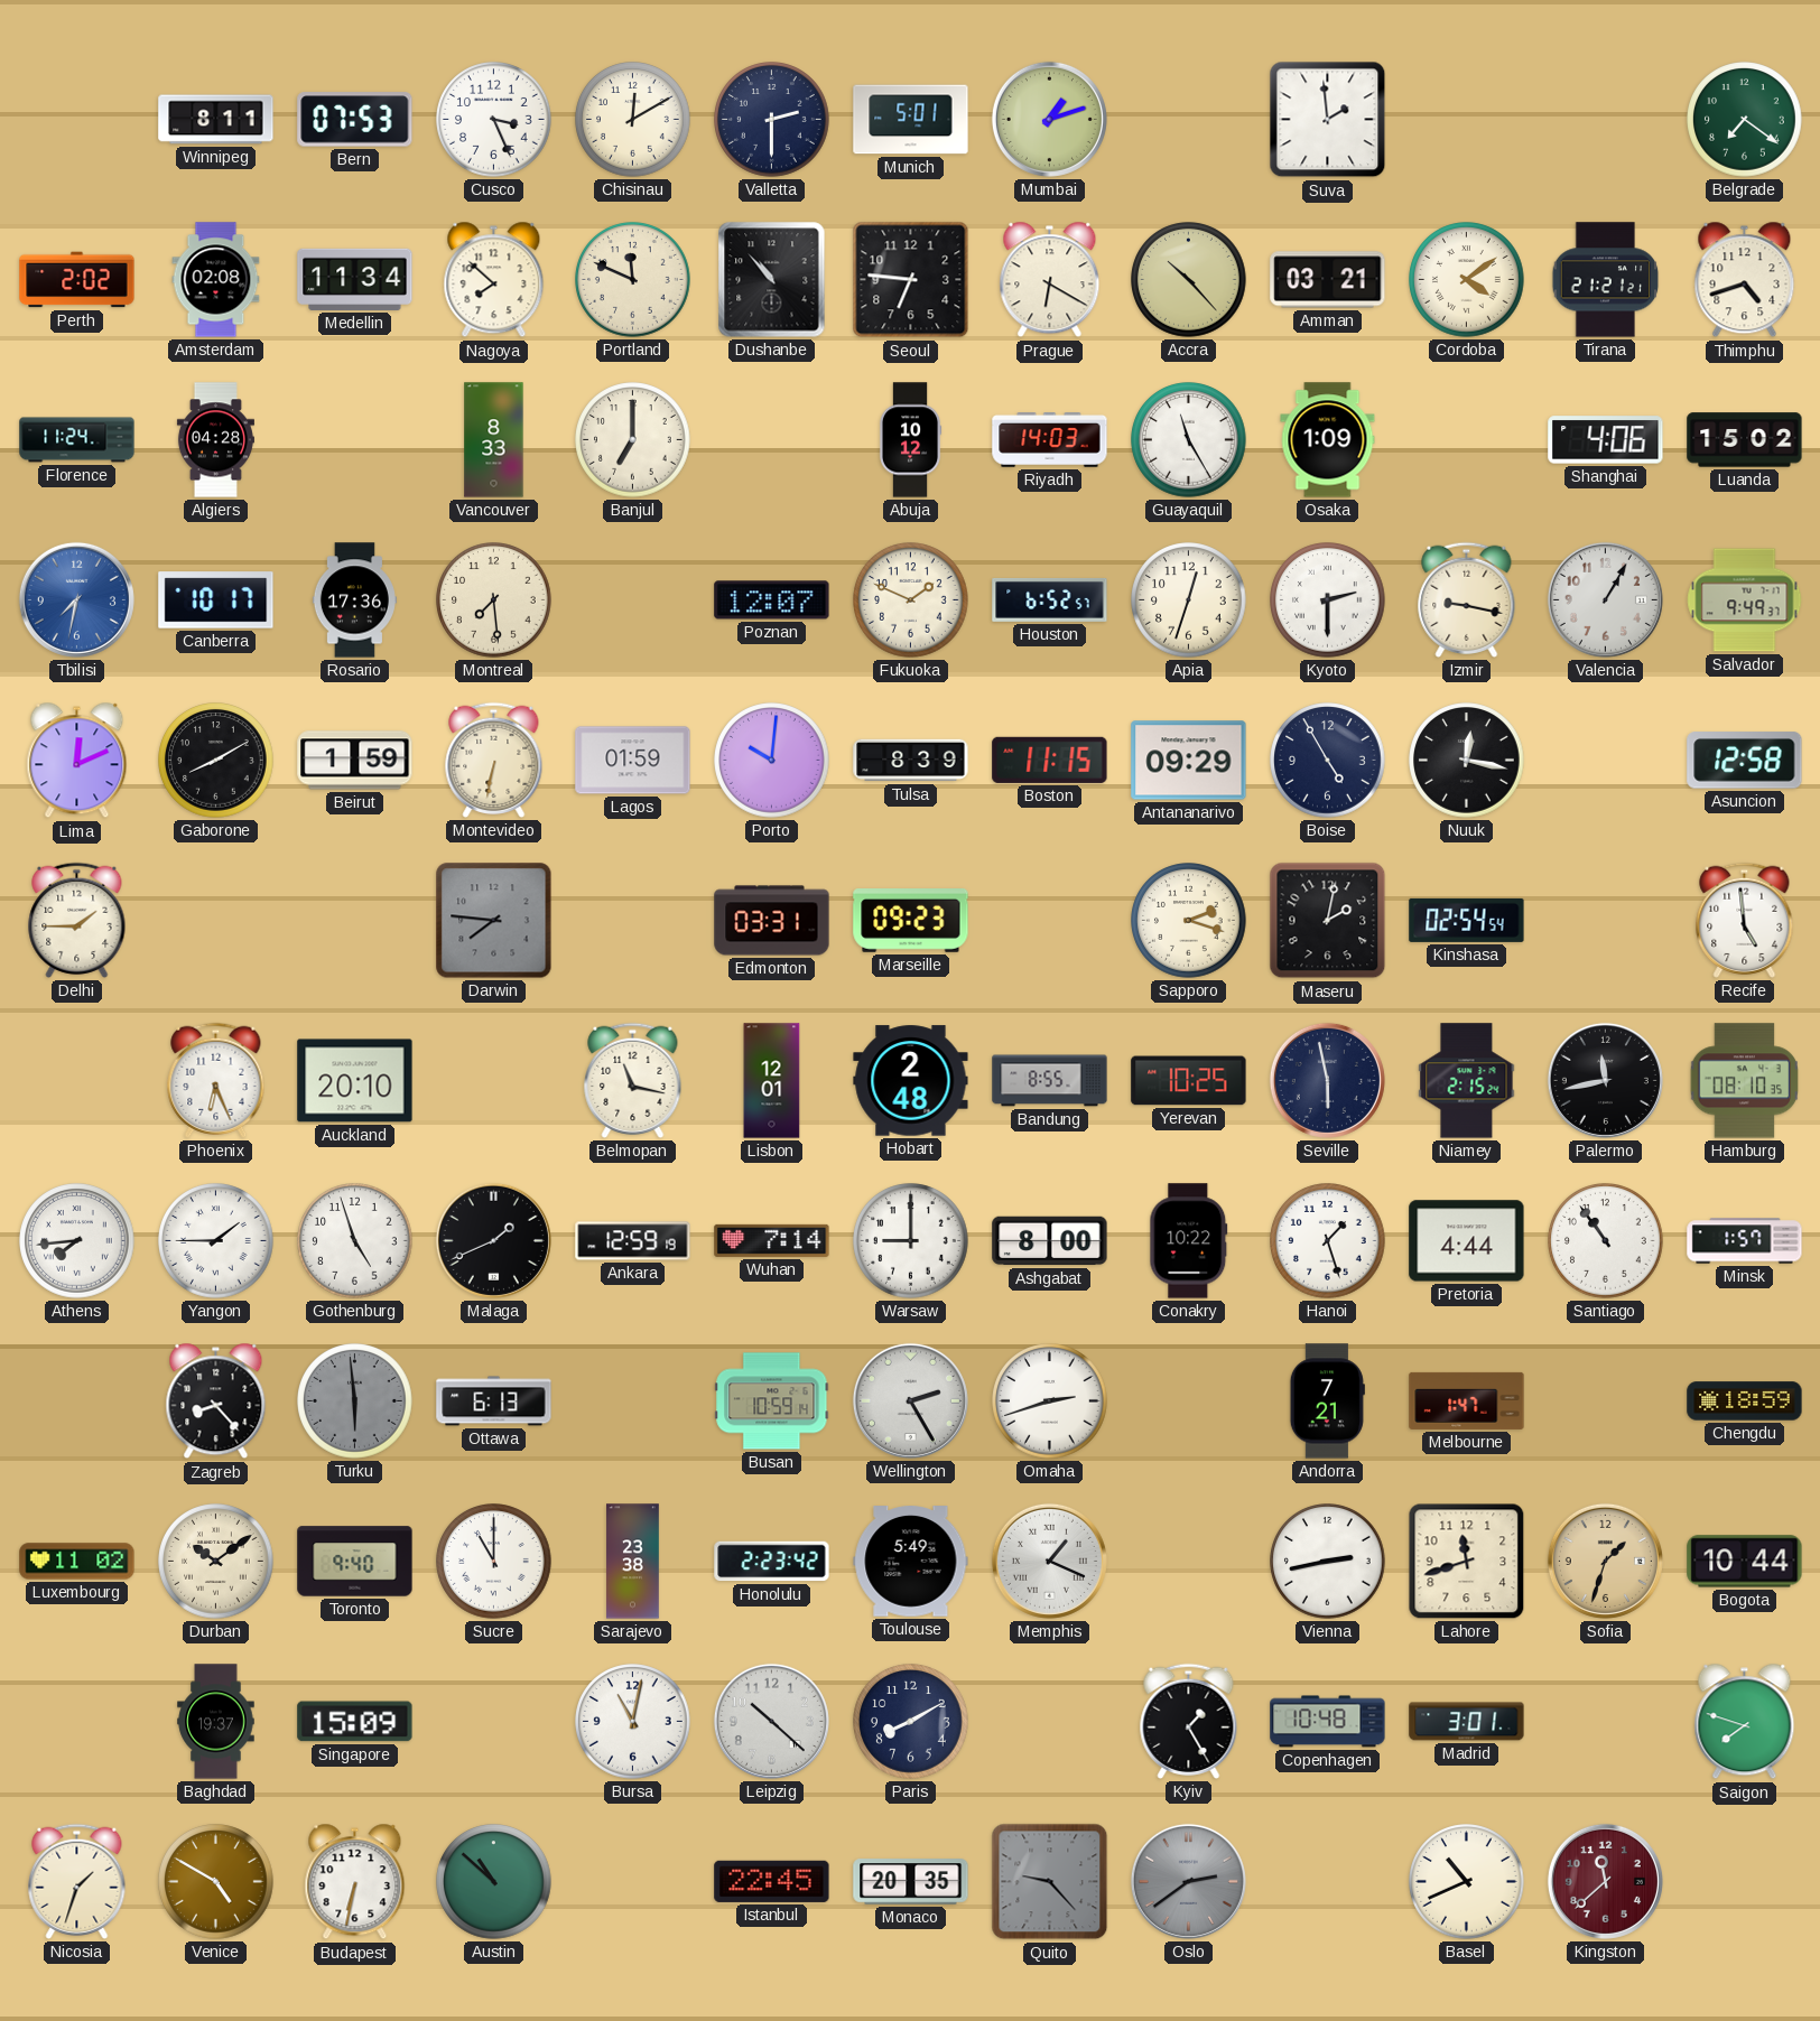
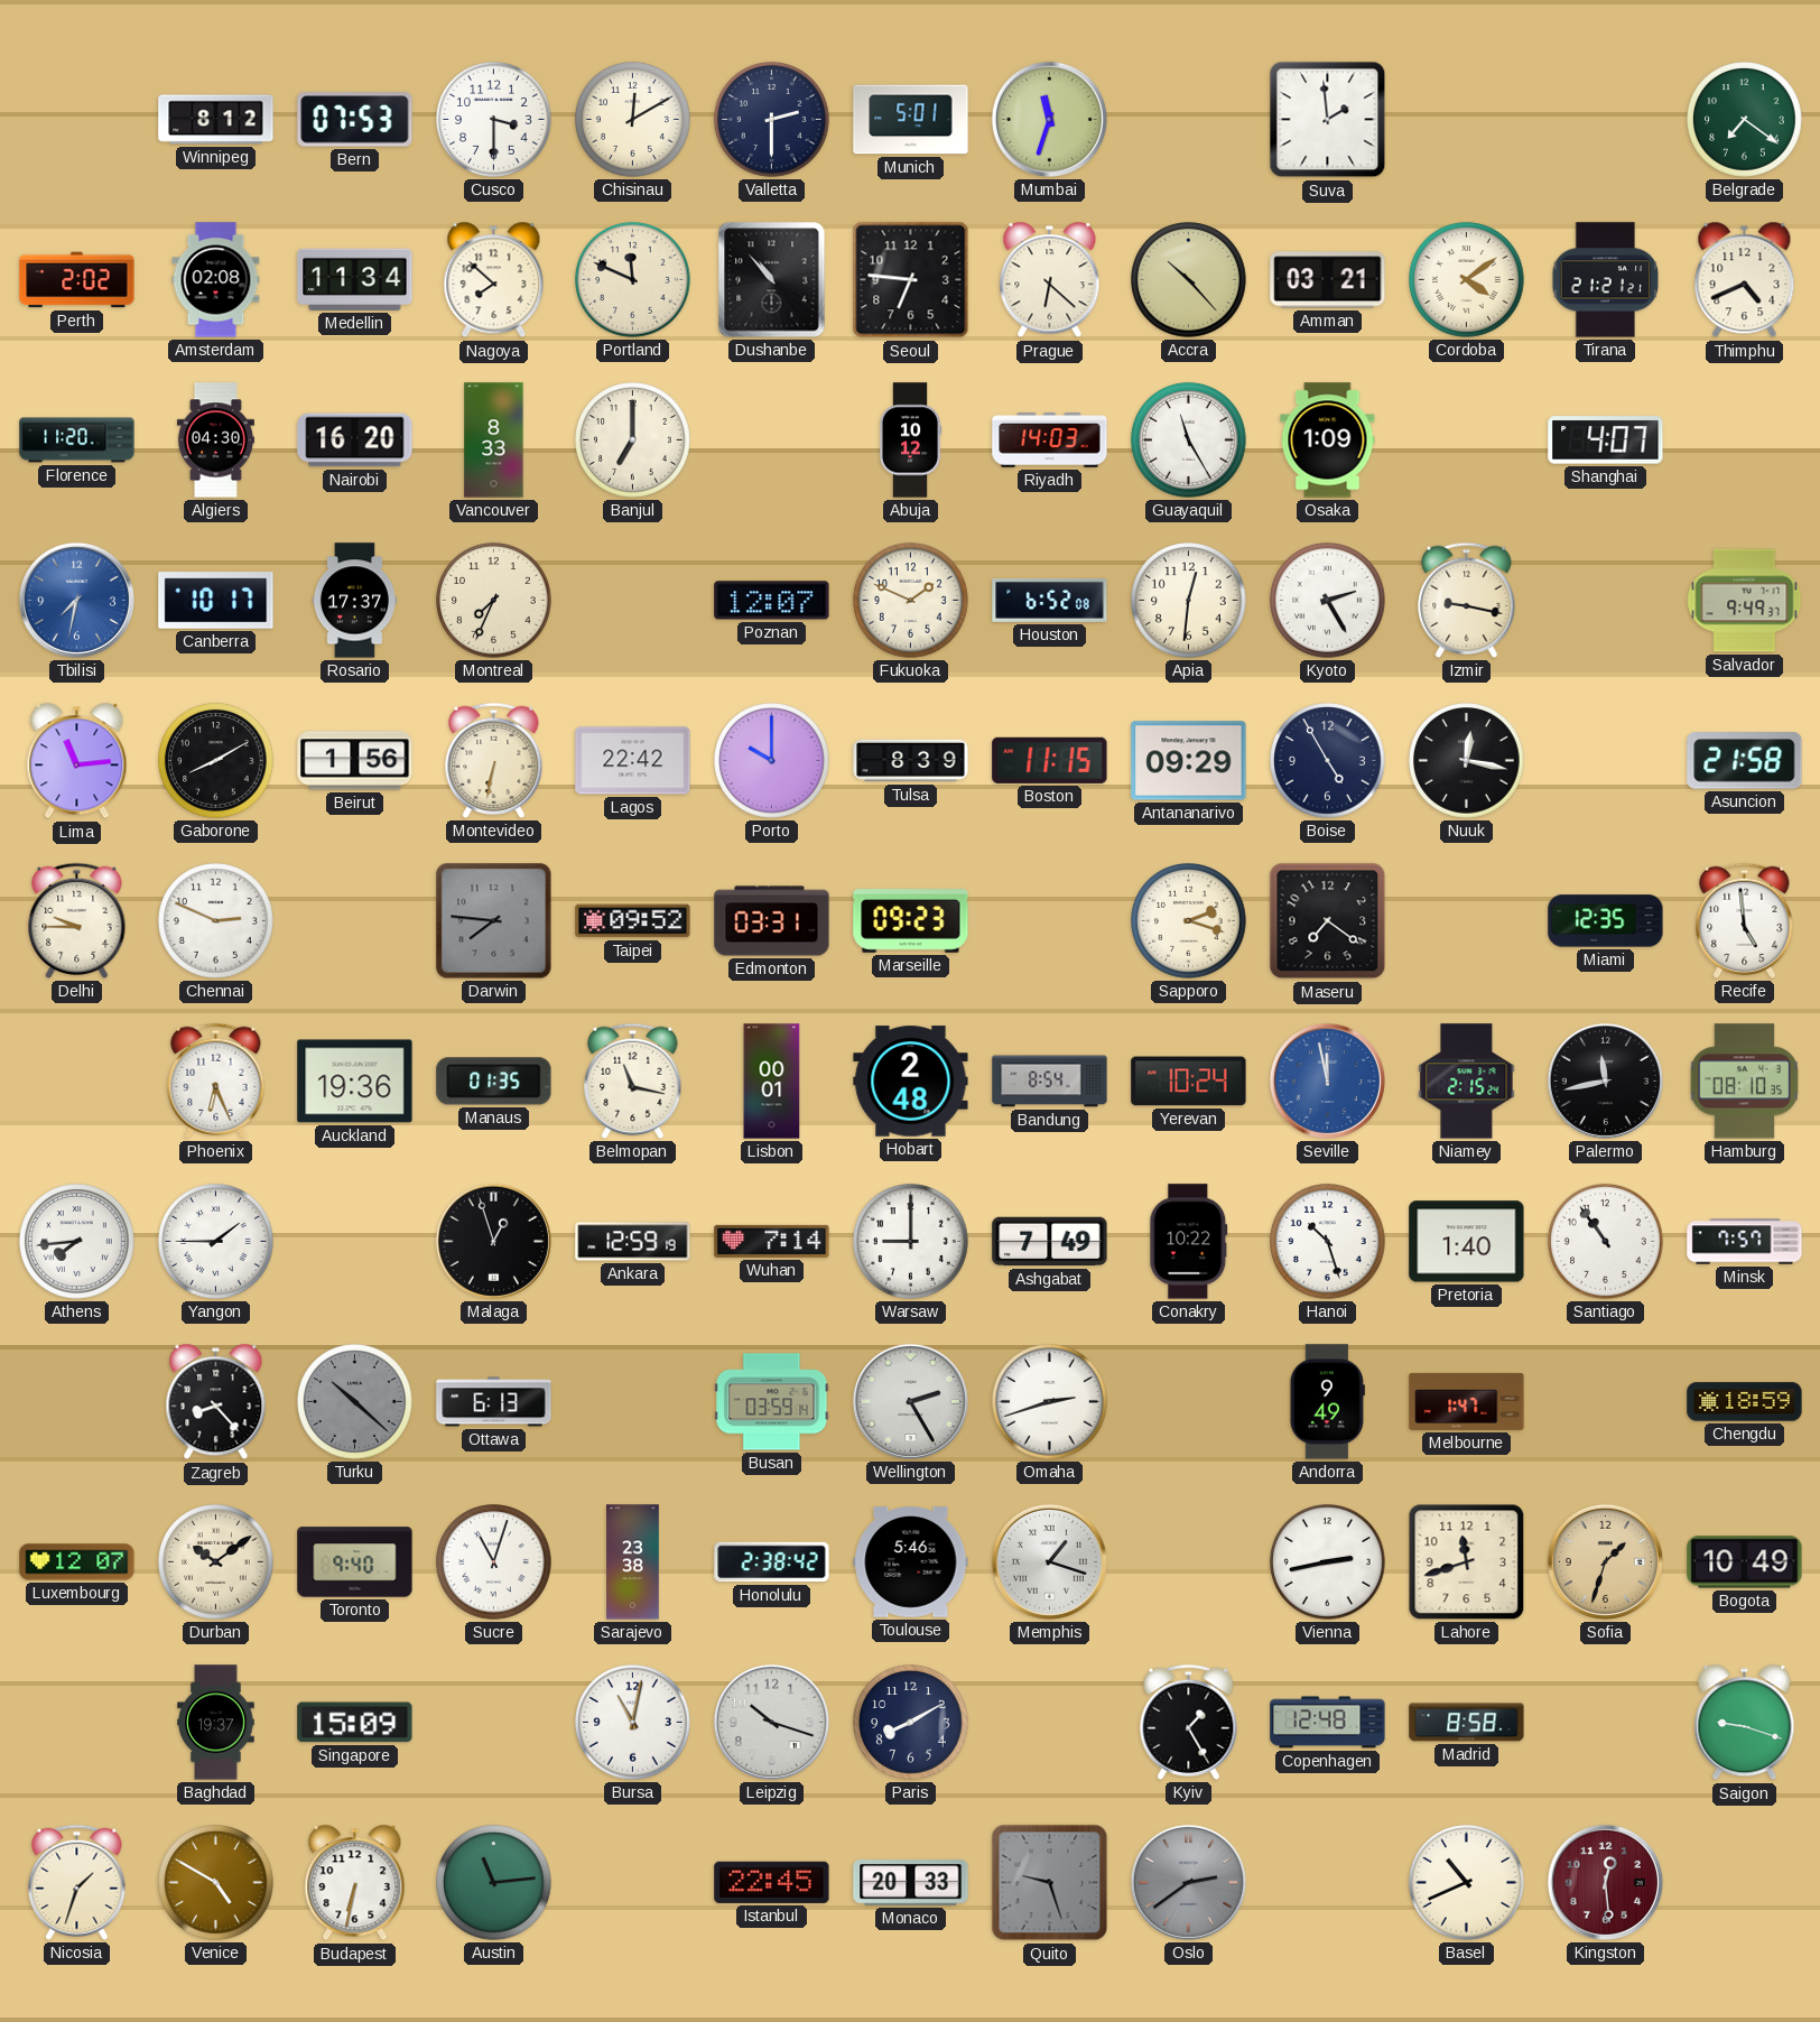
Winnipeg: 8:11 -> 8:12 (216, 120)
Cusco: 3:26 -> 3:30 (494, 120)
Mumbai: 1:12 -> 11:33 (1049, 119)
Prague: 6:20 -> 6:22 (1050, 280)
Thimphu: 4:42 -> 4:41 (1745, 280)
Florence: 11:24 -> 11:20 (77, 440)
Algiers: 04:28 -> 04:30 (215, 440)
Nairobi: none -> 16:20 (355, 440)
Shanghai: 4:06 -> 4:07 (1606, 440)
Luanda: 15:02 -> none (1745, 440)
Rosario: 17:36 -> 17:37 (354, 601)
Montreal: 7:29 -> 7:34 (494, 601)
Houston: 6:52:57 -> 6:52:08 (1050, 600)
Apia: 12:33 -> 12:31 (1189, 601)
Kyoto: 2:30 -> 2:25 (1328, 601)
Valencia: 1:05 -> none (1605, 599)
Lima: 12:11 -> 11:14 (77, 761)
Beirut: 1:59 -> 1:56 (355, 761)
Lagos: 01:59 -> 22:42 (633, 761)
Porto: 10:01 -> 10:00 (772, 761)
Asuncion: 12:58 -> 21:58 (1745, 761)
Delhi: 1:45 -> 9:45 (77, 920)
Chennai: none -> 2:49 (216, 921)
Taipei: none -> 09:52 (633, 921)
Maseru: 2:02 -> 7:21 (1328, 921)
Kinshasa: 02:54 -> none (1467, 920)
Miami: none -> 12:35 (1606, 921)
Auckland: 20:10 -> 19:36 (355, 1082)
Manaus: none -> 01:35 (494, 1082)
Lisbon: 12:01 -> 00:01 (772, 1082)
Bandung: 8:55 -> 8:54 (1050, 1082)
Yerevan: 10:25 -> 10:24 (1189, 1082)
Seville: 5:58 -> 11:58 (1327, 1080)
Seville dial: navy -> blue (1327, 1080)
Gothenburg: 4:57 -> none (355, 1241)
Malaga: 1:41 -> 12:57 (493, 1241)
Ashgabat: 8:00 -> 7:49 (1050, 1242)
Hanoi: 1:27 -> 10:27 (1328, 1242)
Pretoria: 4:44 -> 1:40 (1467, 1242)
Minsk: 1:57 -> 7:57 (1745, 1242)
Turku: 5:59 -> 10:22 (355, 1402)
Busan: 10:59 -> 03:59 (772, 1402)
Andorra: 7:21 -> 9:49 (1327, 1402)
Luxembourg: 11:02 -> 12:07 (77, 1562)
Sucre: 11:00 -> 11:03 (494, 1562)
Honolulu: 2:23 -> 2:38 (772, 1562)
Toulouse: 5:49 -> 5:46 (911, 1562)
Memphis: 1:19 -> 1:18 (1049, 1561)
Bogota: 10:44 -> 10:49 (1745, 1562)
Leipzig: 10:22 -> 10:18 (771, 1722)
Copenhagen: 10:48 -> 12:48 (1328, 1723)
Madrid: 3:01 -> 8:58 (1467, 1723)
Saigon: 7:48 -> 9:18 (1745, 1723)
Austin: 10:52 -> 11:14 (494, 1883)
Monaco: 20:35 -> 20:33 (911, 1883)
Quito: 9:23 -> 9:27 (1050, 1883)
Kingston: 11:38 -> 12:29 (1605, 1882)
